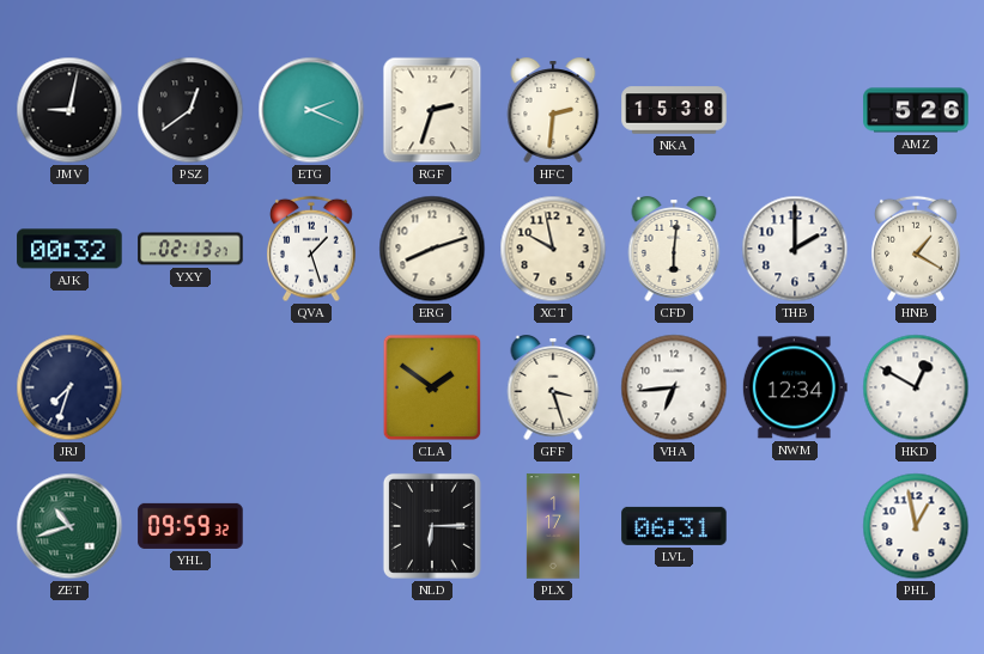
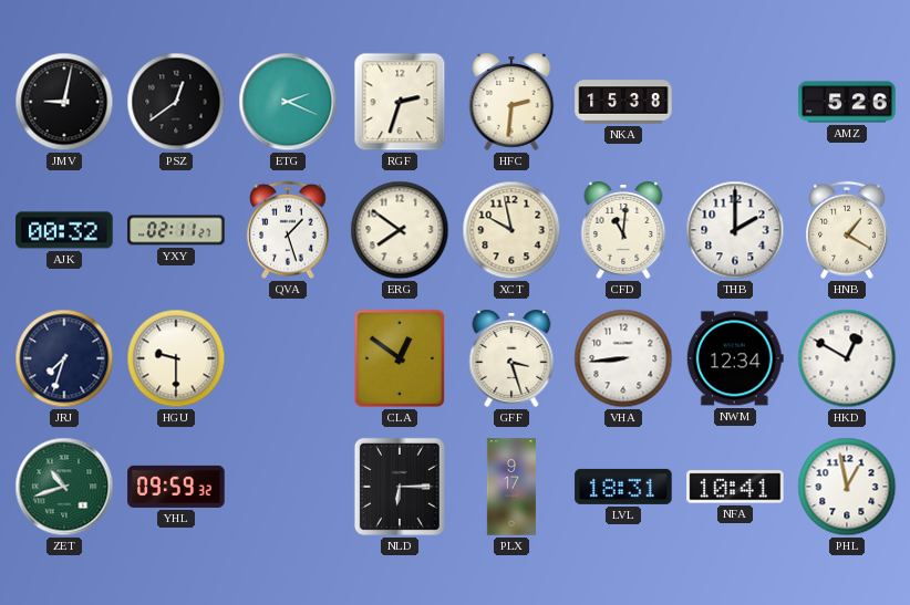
YXY: 02:13 -> 02:11 (176, 230)
ERG: 8:12 -> 7:51 (400, 230)
CFD: 6:01 -> 11:01 (623, 231)
HGU: none -> 9:30 (176, 358)
CLA: 1:51 -> 12:51 (400, 358)
VHA: 6:44 -> 8:44 (623, 358)
PLX: 1:17 -> 9:17 (511, 487)
LVL: 06:31 -> 18:31 (623, 487)
NFA: none -> 10:41 (735, 487)
